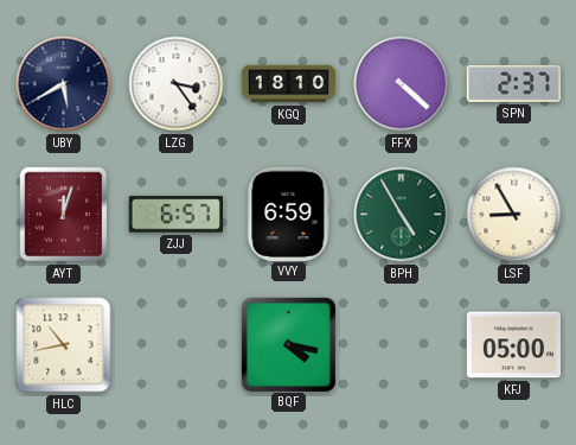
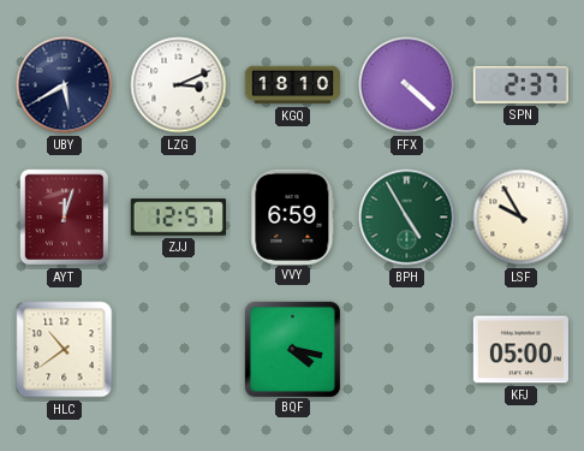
LZG: 3:24 -> 3:11 (179, 85)
ZJJ: 6:57 -> 12:57 (178, 218)
LSF: 8:55 -> 9:55 (522, 218)
HLC: 10:43 -> 10:39 (65, 350)
